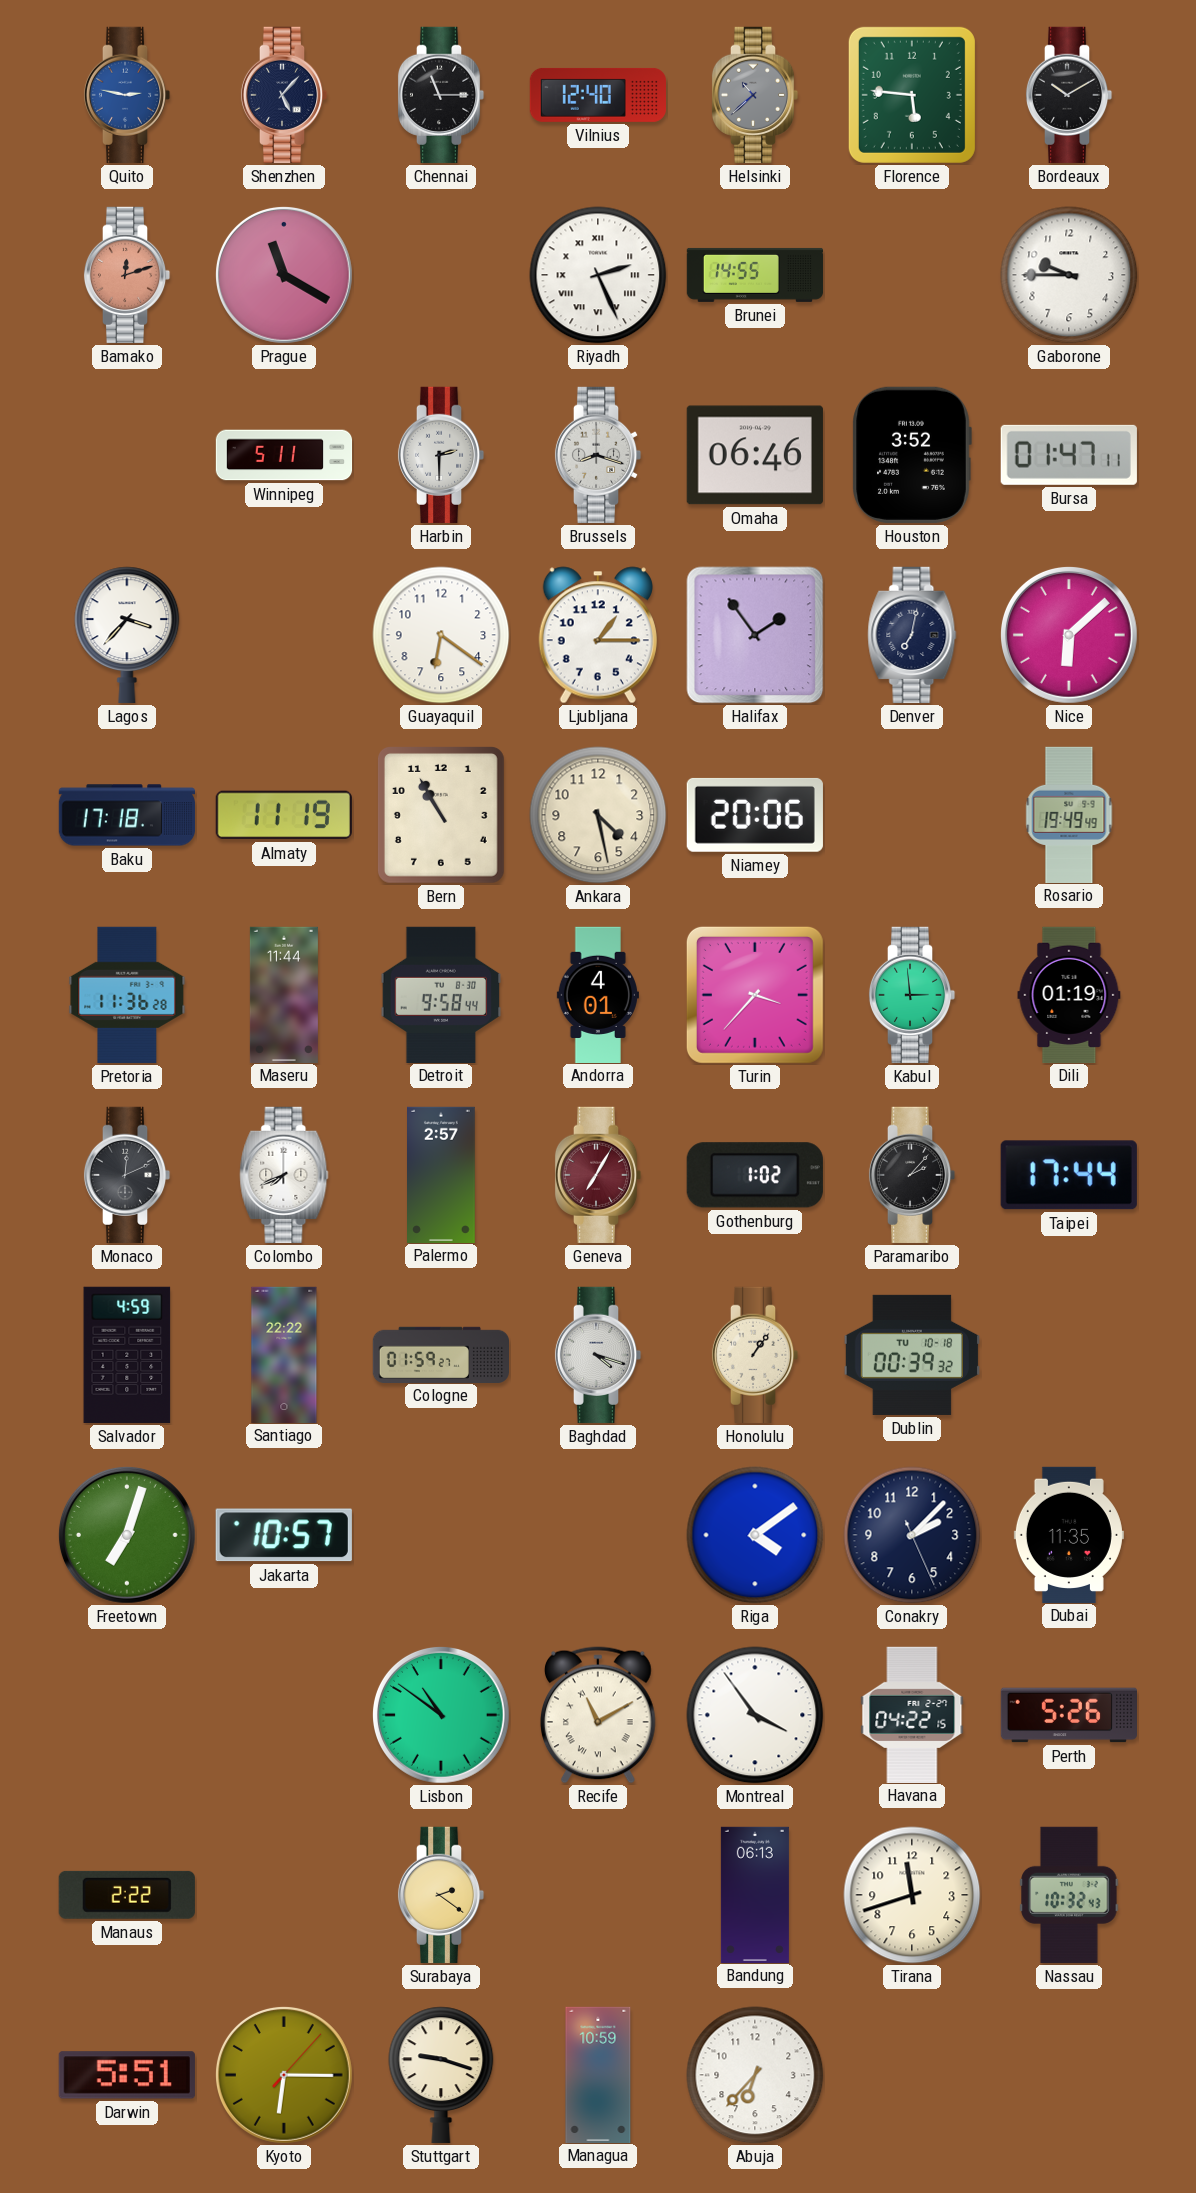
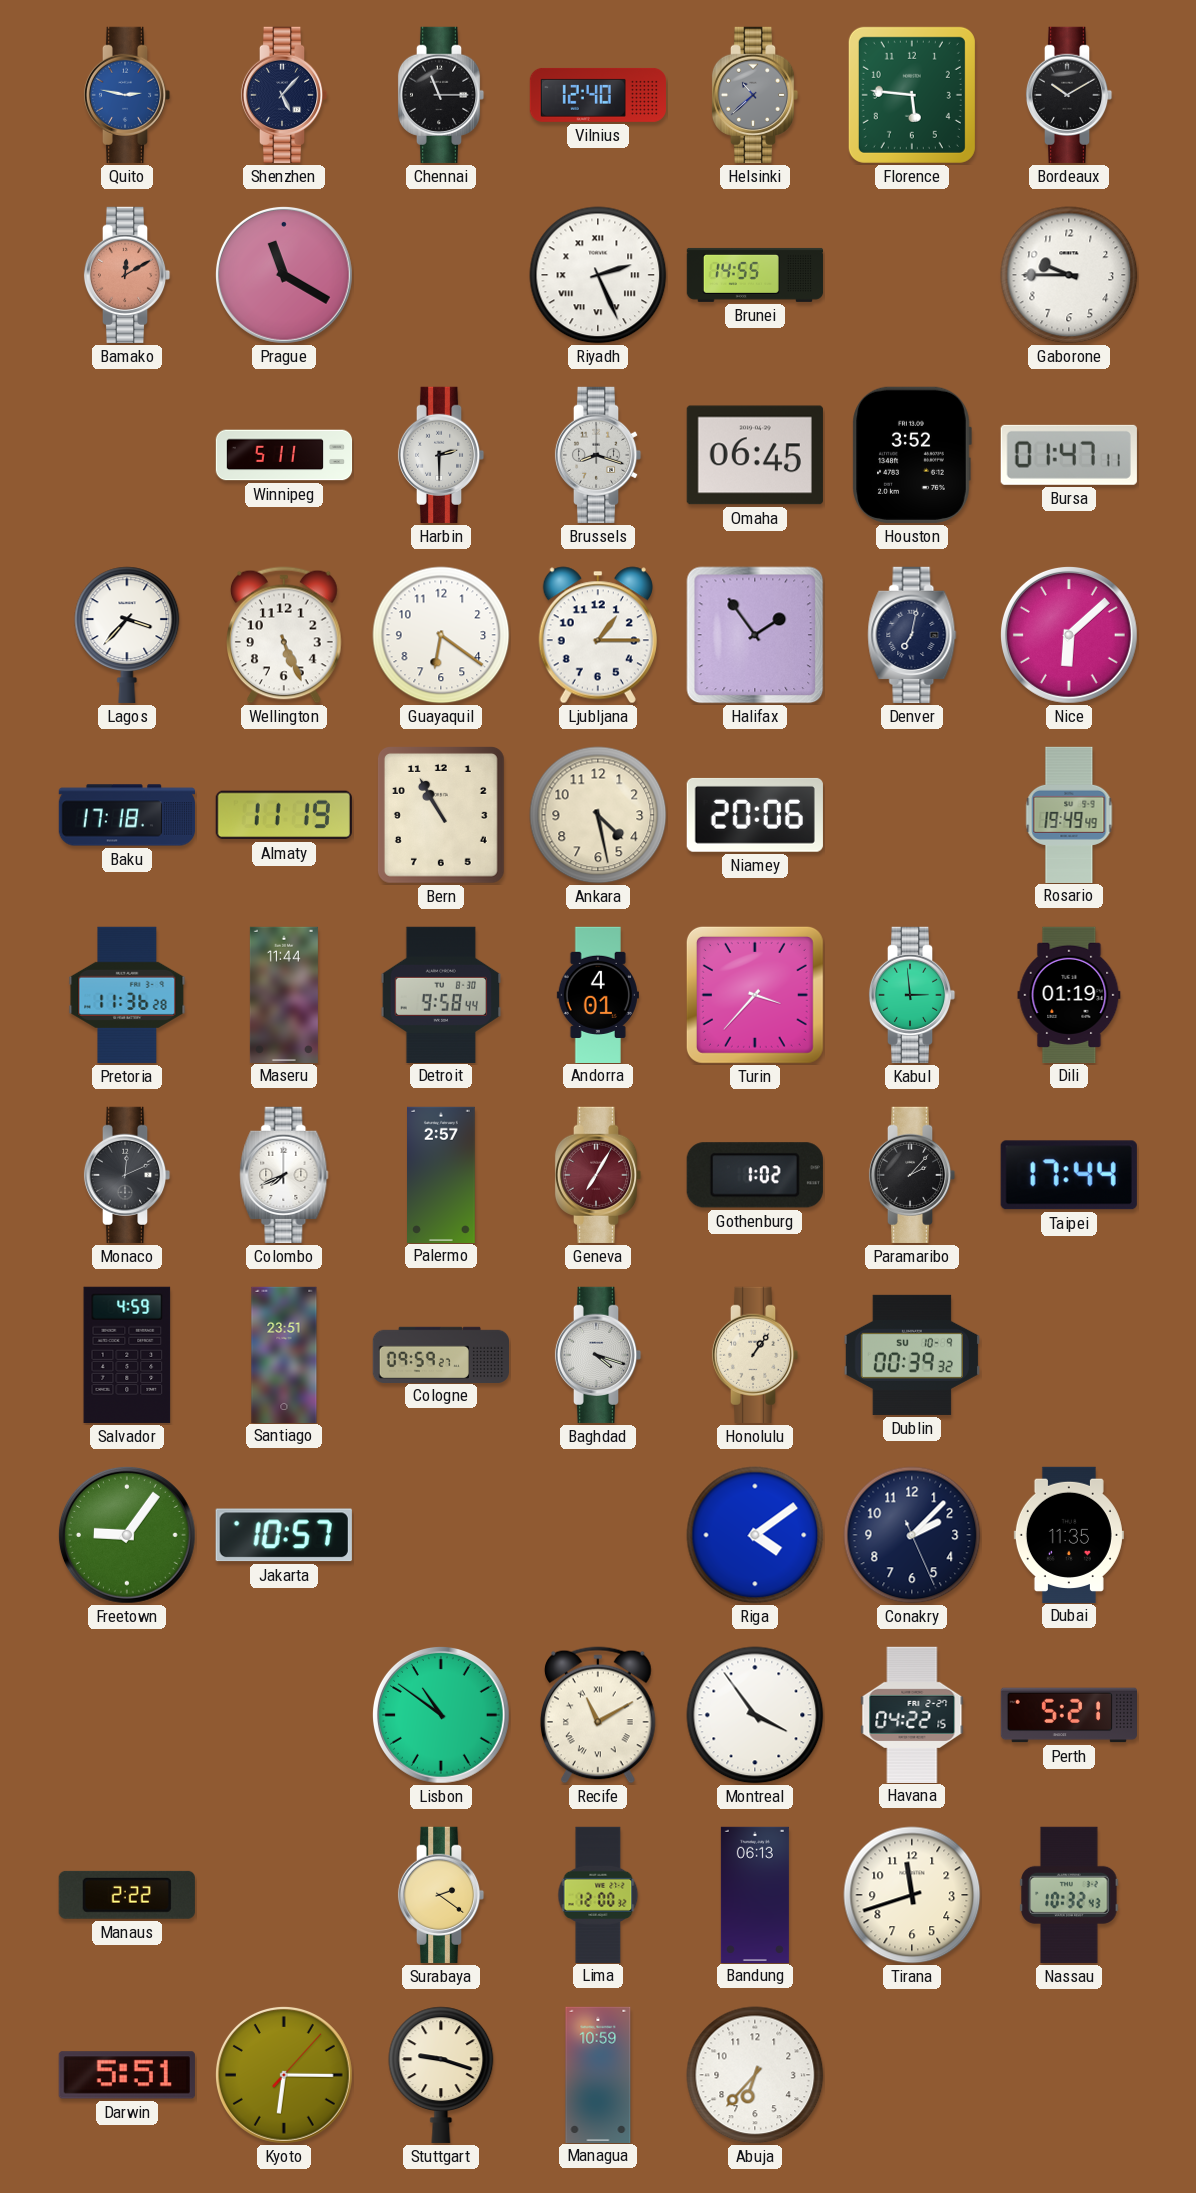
Bamako: 12:12 -> 12:10 (127, 275)
Omaha: 06:46 -> 06:45 (755, 455)
Wellington: none -> 5:26 (285, 635)
Santiago: 22:22 -> 23:51 (284, 1354)
Cologne: 01:59 -> 09:59 (440, 1354)
Dublin date: TU 10-18 -> SU 10-9 (912, 1355)
Freetown: 7:03 -> 9:06 (127, 1535)
Perth: 5:26 -> 5:21 (1068, 1715)
Lima: none -> 12:00 (598, 1894)
